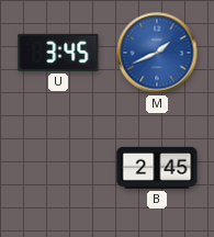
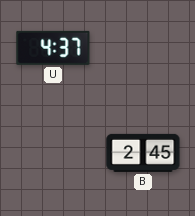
U: 3:45 -> 4:37 (53, 48)
M: 1:41 -> none (157, 53)
